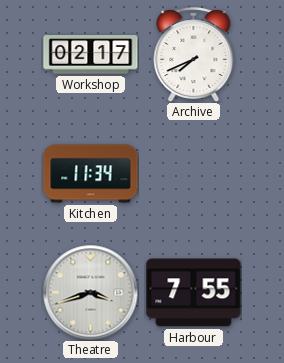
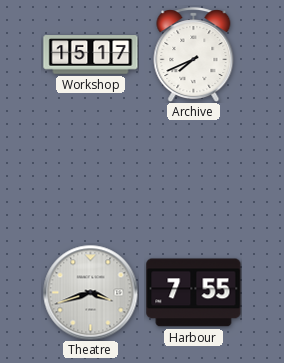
Workshop: 02:17 -> 15:17 (91, 55)
Kitchen: 11:34 -> none (91, 174)
